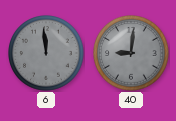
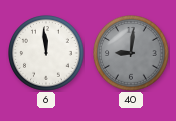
6 dial: grey -> white (47, 54)
